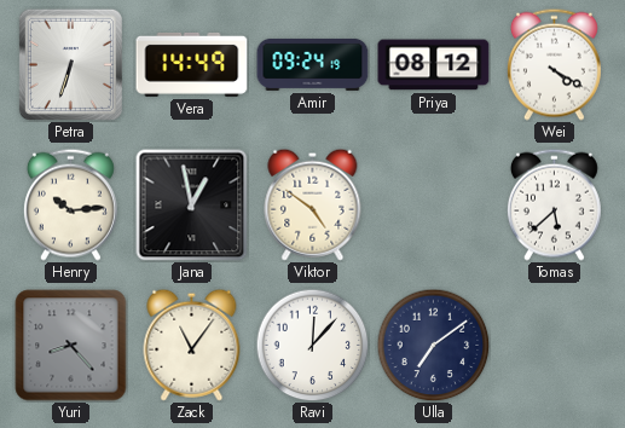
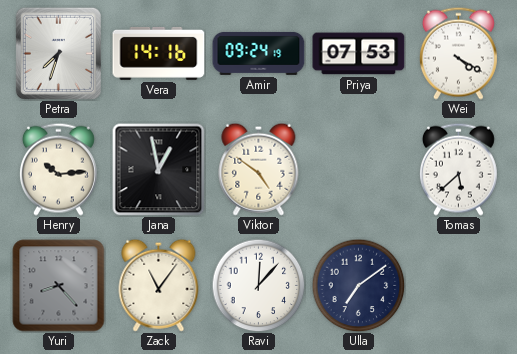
Petra: 6:33 -> 7:33 (58, 53)
Vera: 14:49 -> 14:16 (159, 53)
Priya: 08:12 -> 07:53 (359, 54)
